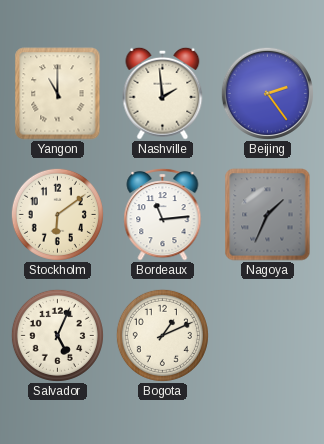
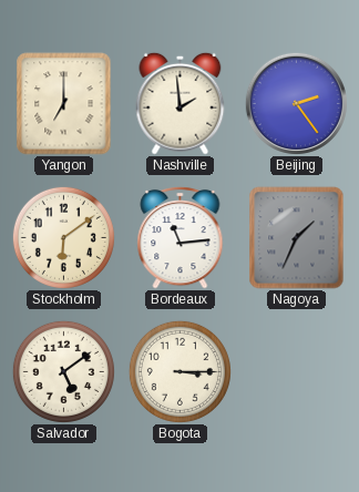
Yangon: 11:00 -> 7:00 (64, 104)
Salvador: 5:04 -> 5:09 (63, 371)
Bogota: 1:11 -> 3:15 (179, 371)
